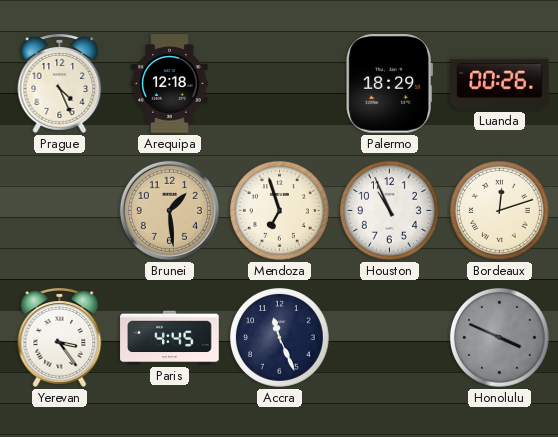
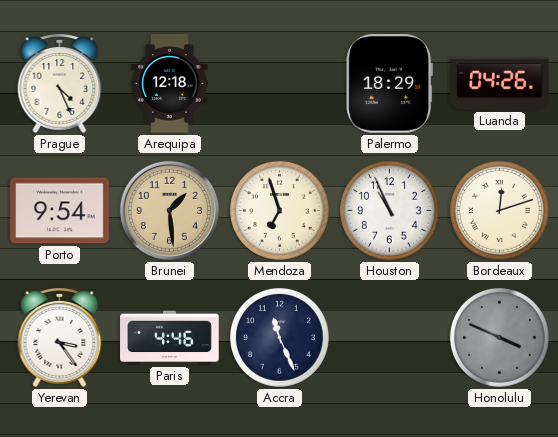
Luanda: 00:26 -> 04:26 (500, 83)
Porto: none -> 9:54 (60, 211)
Paris: 4:45 -> 4:46 (170, 338)
